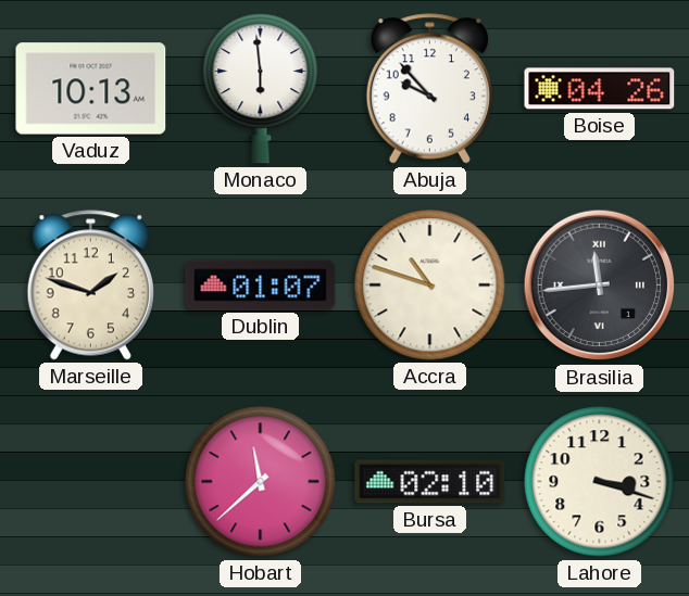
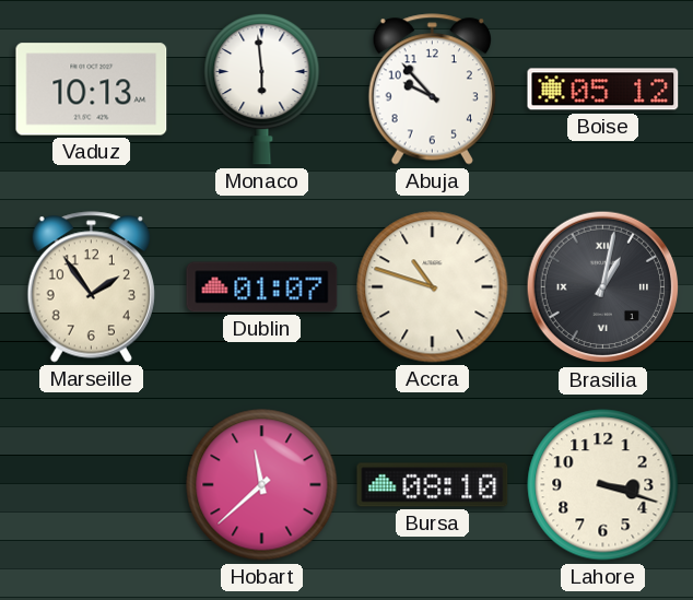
Boise: 04:26 -> 05:12 (603, 90)
Marseille: 1:48 -> 1:54 (91, 287)
Brasilia: 11:44 -> 1:02 (603, 287)
Bursa: 02:10 -> 08:10 (433, 485)
